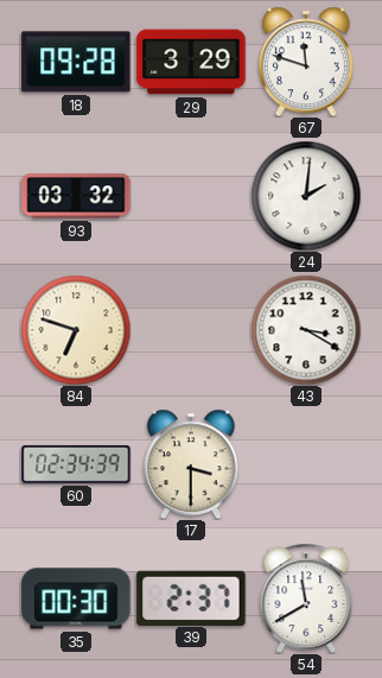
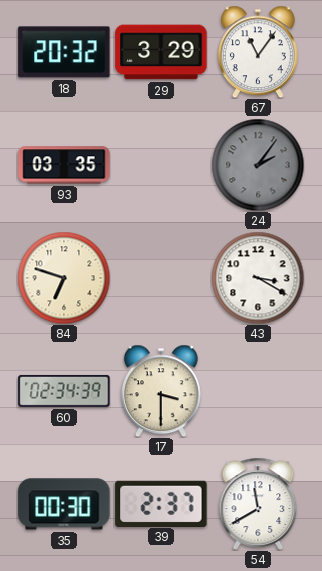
18: 09:28 -> 20:32 (64, 52)
67: 11:48 -> 11:06 (258, 52)
93: 03:32 -> 03:35 (64, 165)
24: 2:01 -> 2:06 (258, 165)
24 dial: white -> grey (258, 165)
